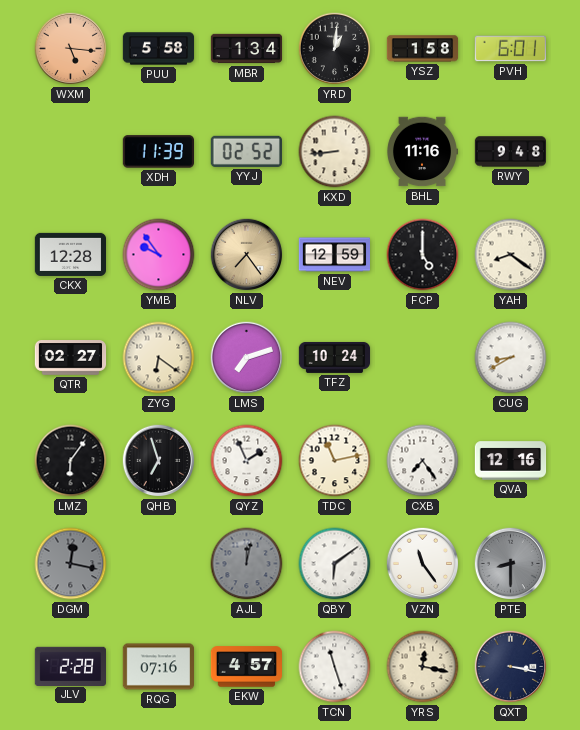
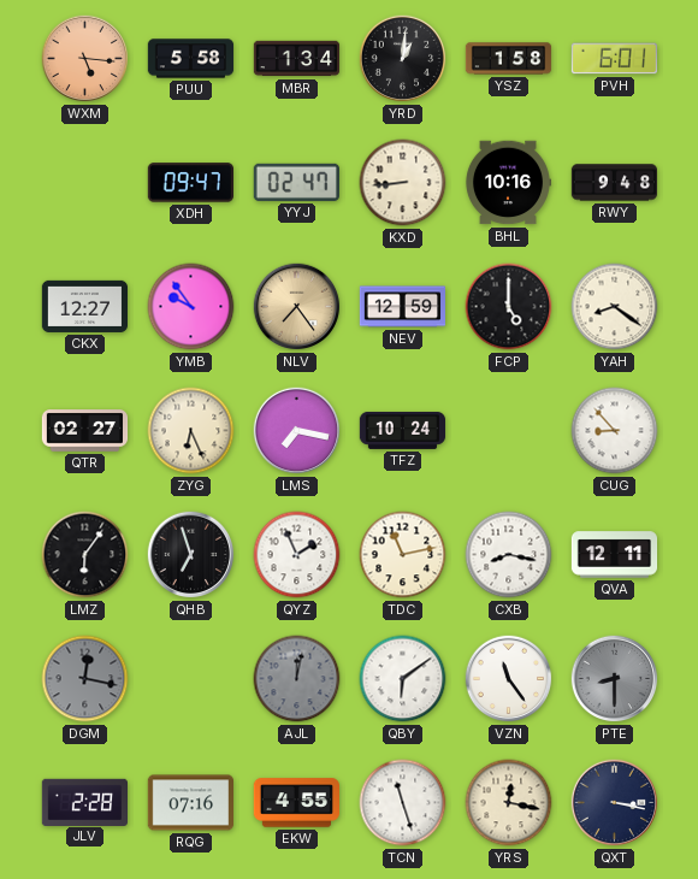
XDH: 11:39 -> 09:47 (190, 183)
YYJ: 02:52 -> 02:47 (296, 182)
BHL: 11:16 -> 10:16 (507, 183)
CKX: 12:28 -> 12:27 (85, 306)
ZYG: 6:21 -> 6:26 (191, 431)
LMS: 7:12 -> 7:17 (297, 431)
CUG: 8:40 -> 8:53 (615, 431)
CXB: 7:24 -> 8:17 (509, 555)
QVA: 12:16 -> 12:11 (615, 555)
EKW: 4:57 -> 4:55 (296, 803)
